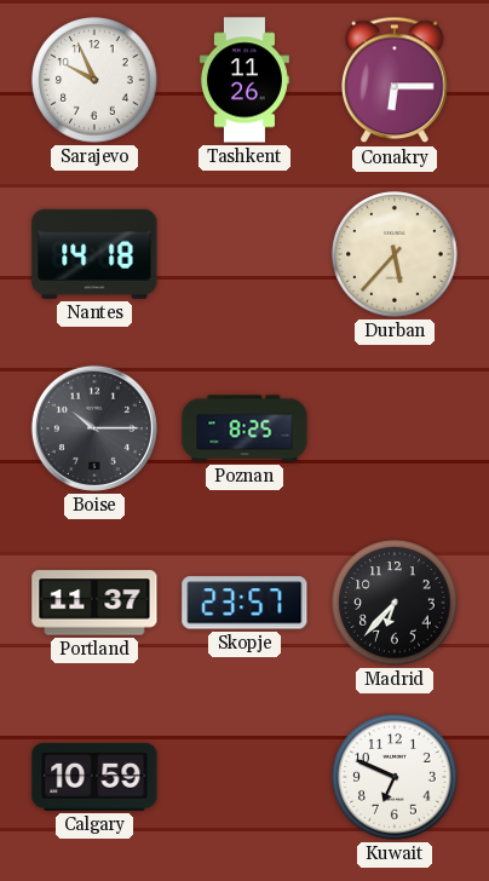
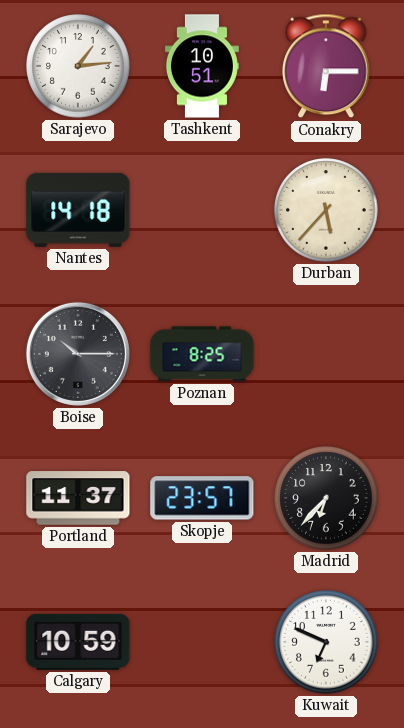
Sarajevo: 9:56 -> 1:14 (78, 66)
Tashkent: 11:26 -> 10:51 (202, 66)
